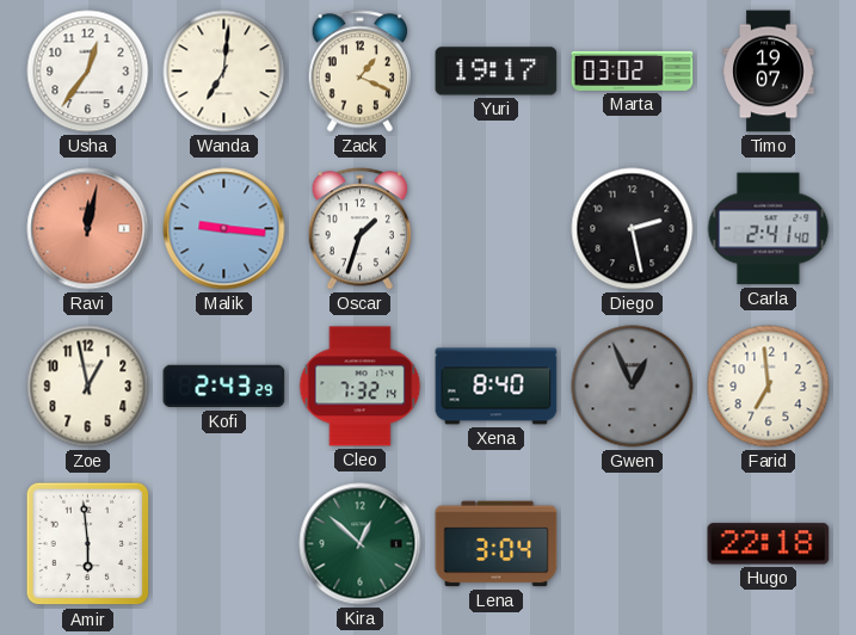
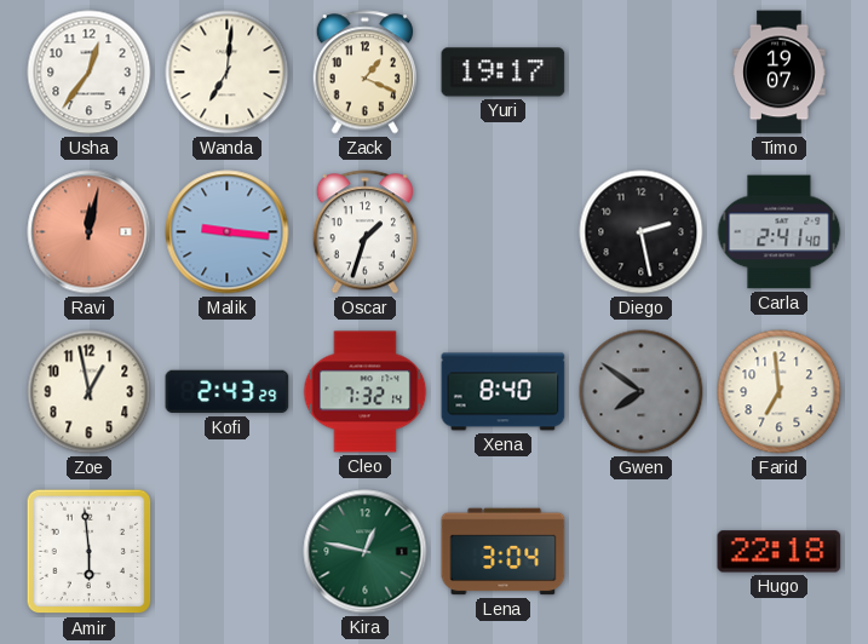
Marta: 03:02 -> none (633, 70)
Gwen: 12:56 -> 7:51 (642, 392)
Kira: 12:52 -> 12:47 (366, 552)
